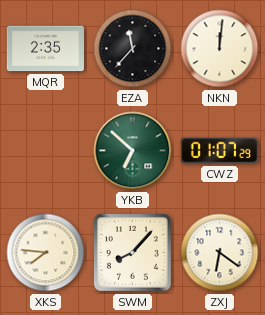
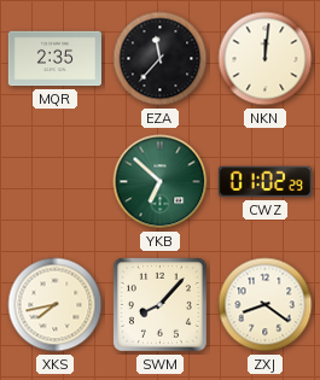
CWZ: 01:07 -> 01:02 (264, 182)
XKS: 7:46 -> 7:43 (56, 305)
ZXJ: 6:21 -> 8:21 (266, 305)
